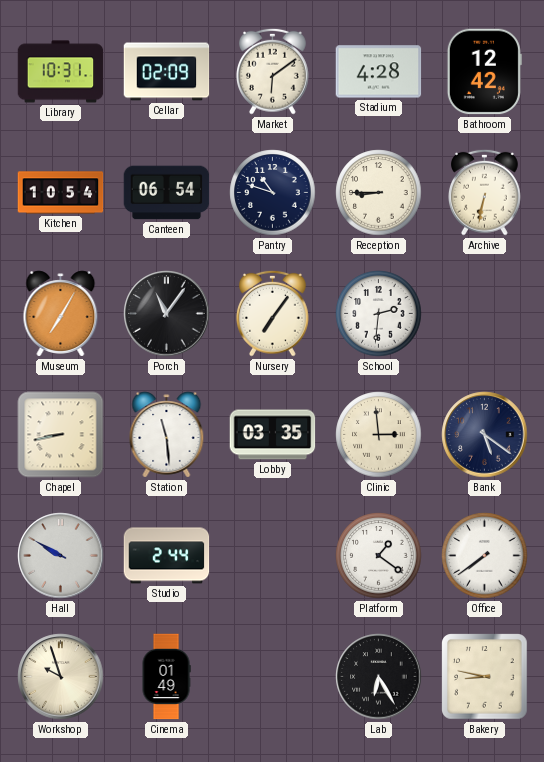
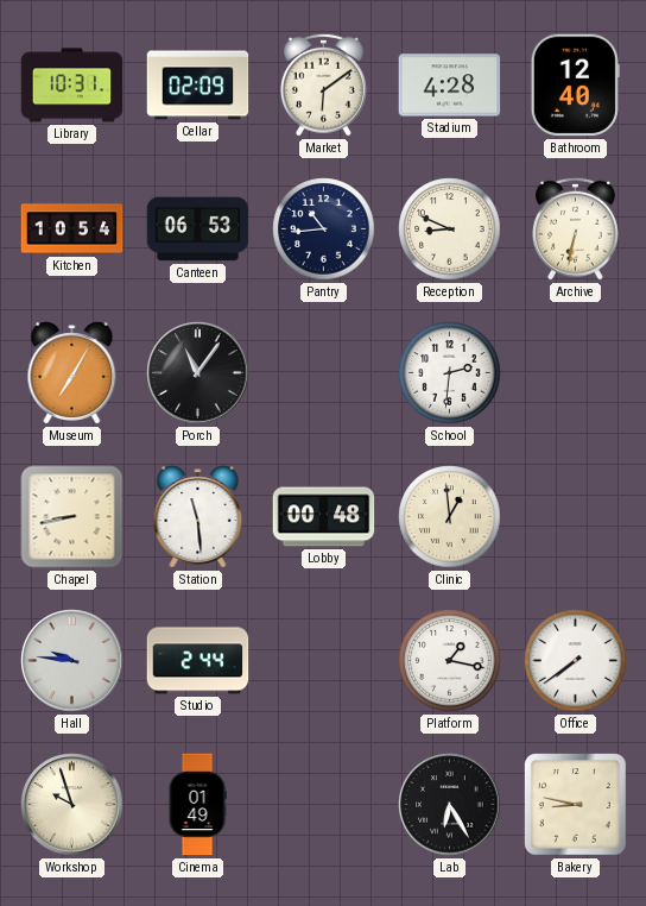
Bathroom: 12:42 -> 12:40 (575, 86)
Canteen: 06:54 -> 06:53 (198, 229)
Pantry: 10:48 -> 10:44 (324, 229)
Reception: 8:45 -> 8:49 (450, 229)
Nursery: 7:06 -> none (273, 313)
Lobby: 03:35 -> 00:48 (324, 517)
Clinic: 2:59 -> 12:59 (450, 517)
Bank: 5:21 -> none (485, 435)
Hall: 9:50 -> 9:46 (72, 661)
Platform: 1:21 -> 1:17 (450, 661)
